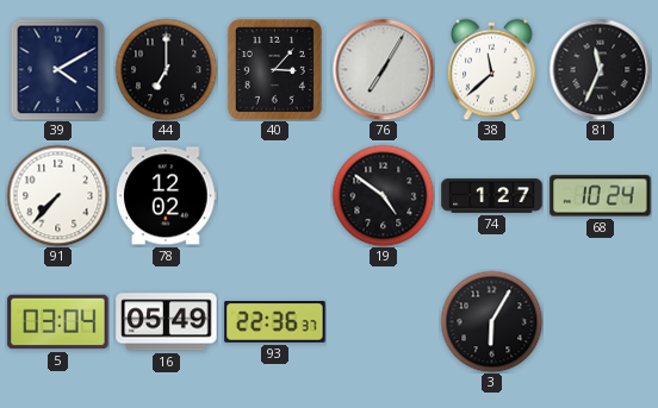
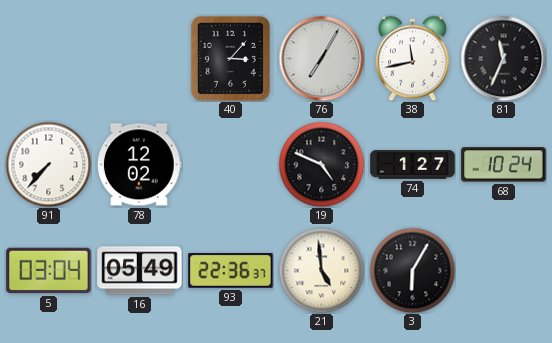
39: 4:10 -> none (58, 69)
44: 7:00 -> none (166, 69)
38: 11:38 -> 11:43 (413, 58)
19: 4:51 -> 4:49 (321, 164)
21: none -> 4:59 (321, 270)
